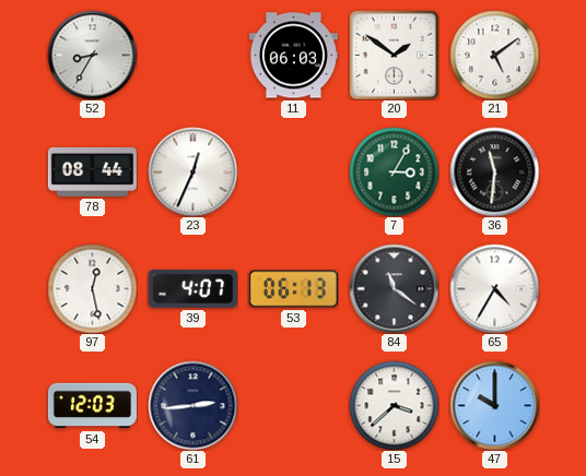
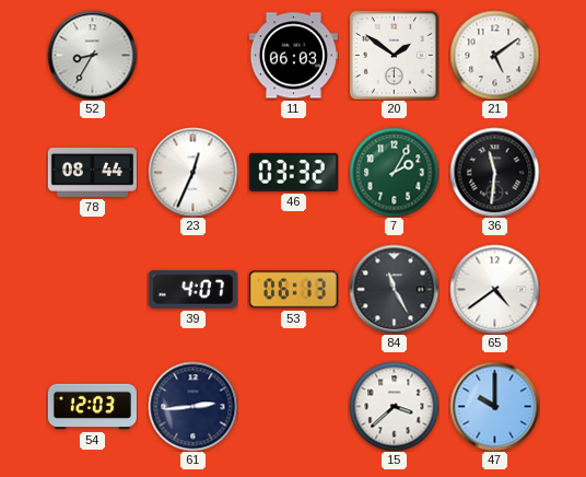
46: none -> 03:32 (293, 172)
7: 3:05 -> 2:05 (394, 172)
97: 12:28 -> none (92, 288)
84: 11:21 -> 11:25 (394, 289)
65: 4:35 -> 4:39 (494, 289)
